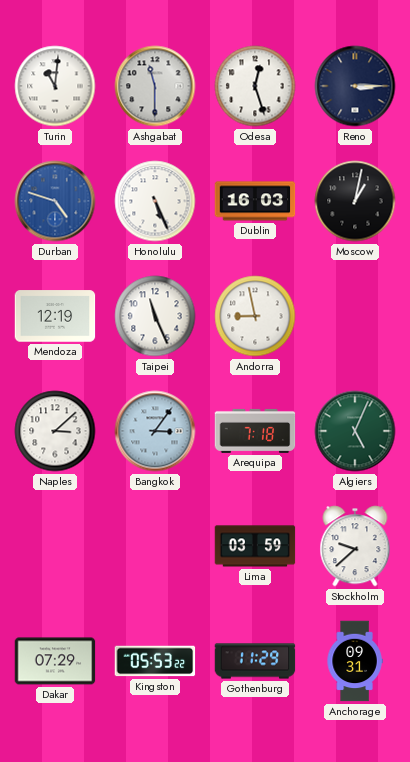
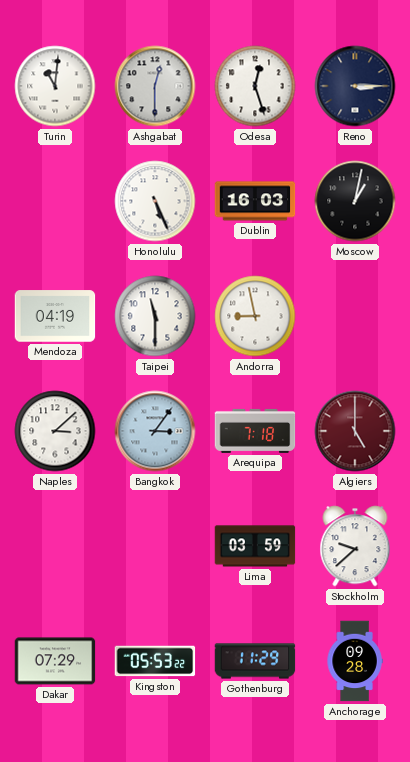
Ashgabat: 11:30 -> 12:30 (155, 86)
Durban: 4:48 -> none (55, 201)
Mendoza: 12:19 -> 04:19 (55, 316)
Taipei: 11:26 -> 11:30 (155, 316)
Algiers: 5:04 -> 5:00 (355, 431)
Algiers dial: green -> burgundy (355, 431)
Anchorage: 09:31 -> 09:28 (355, 661)
